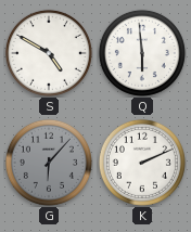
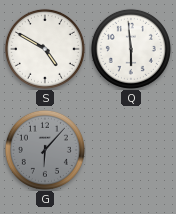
K: 2:11 -> none (142, 163)
